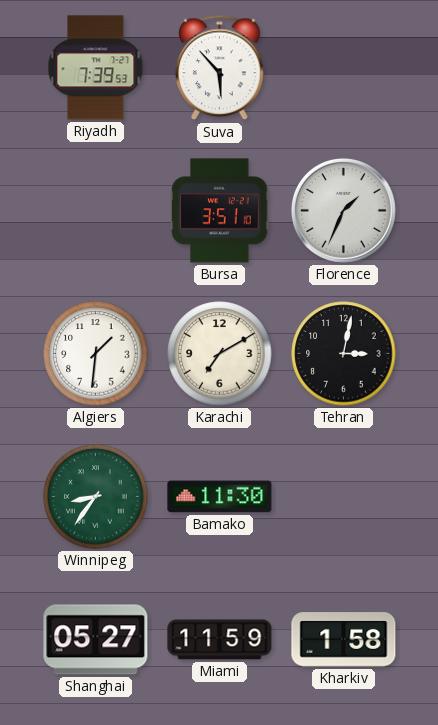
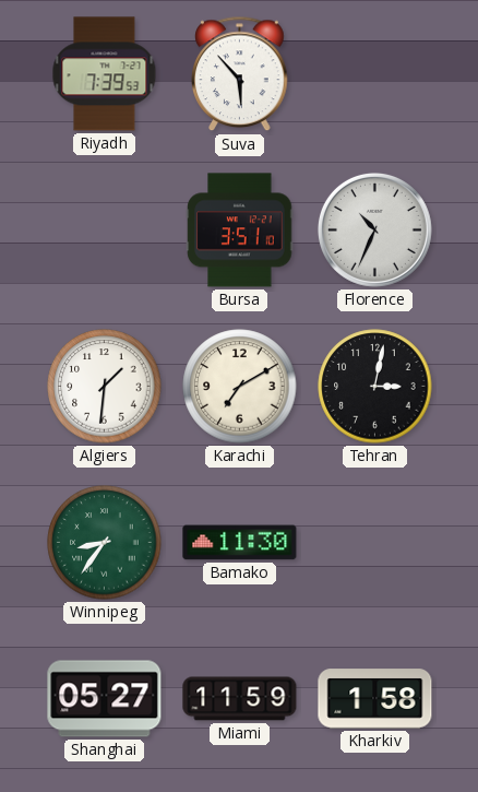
Florence: 1:34 -> 10:34 (374, 229)
